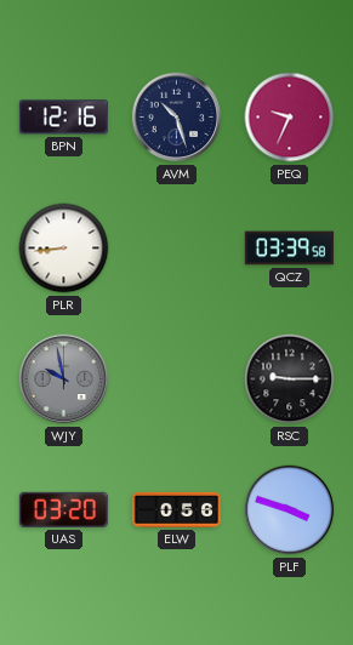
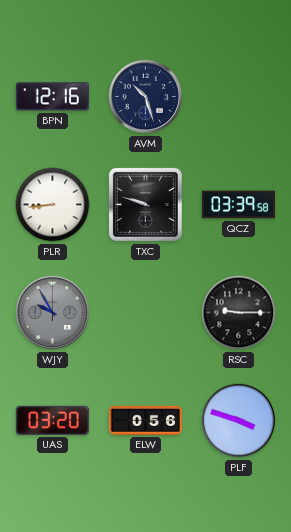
PEQ: 9:34 -> none (290, 118)
TXC: none -> 9:48 (145, 204)
WJY: 9:58 -> 9:55 (53, 313)
